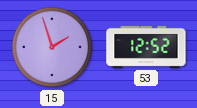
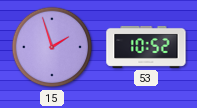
53: 12:52 -> 10:52 (146, 47)
